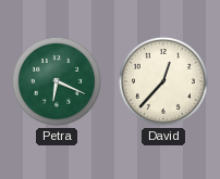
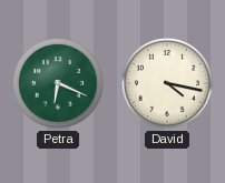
David: 12:37 -> 4:17 (167, 83)
